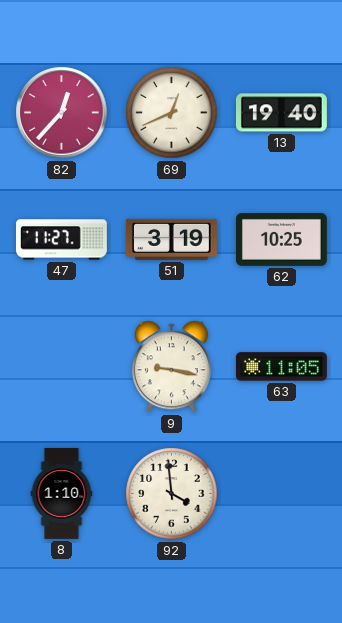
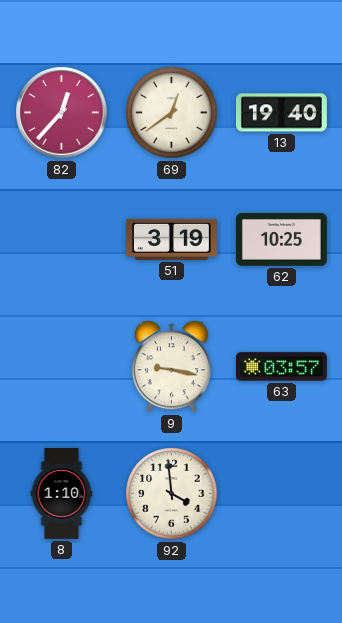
69: 12:41 -> 12:39 (172, 113)
47: 11:27 -> none (61, 240)
63: 11:05 -> 03:57 (281, 367)
